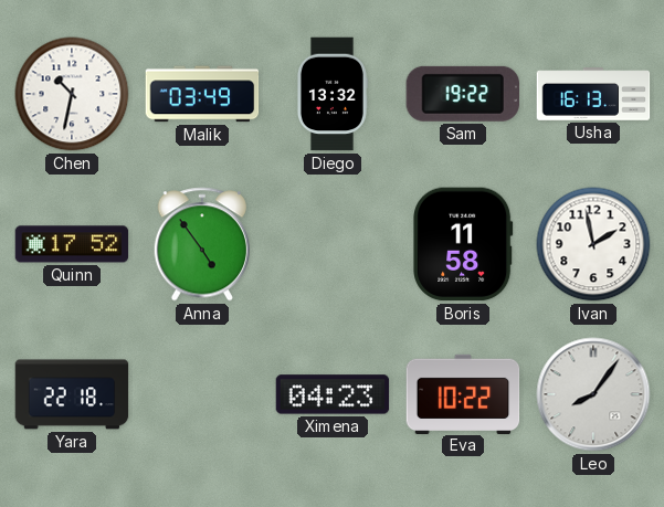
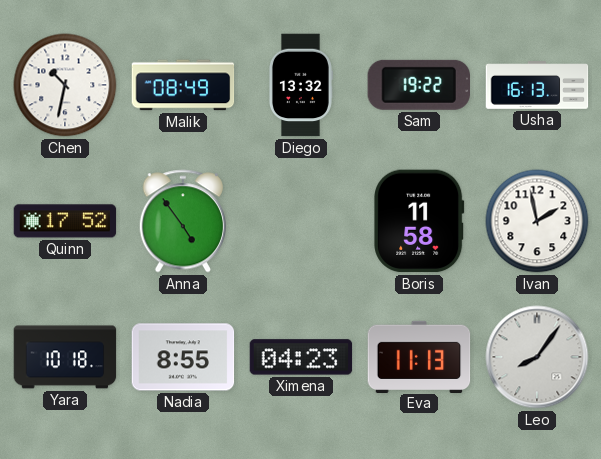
Malik: 03:49 -> 08:49 (183, 85)
Yara: 22:18 -> 10:18 (65, 357)
Nadia: none -> 8:55 (183, 357)
Eva: 10:22 -> 11:13 (419, 356)
